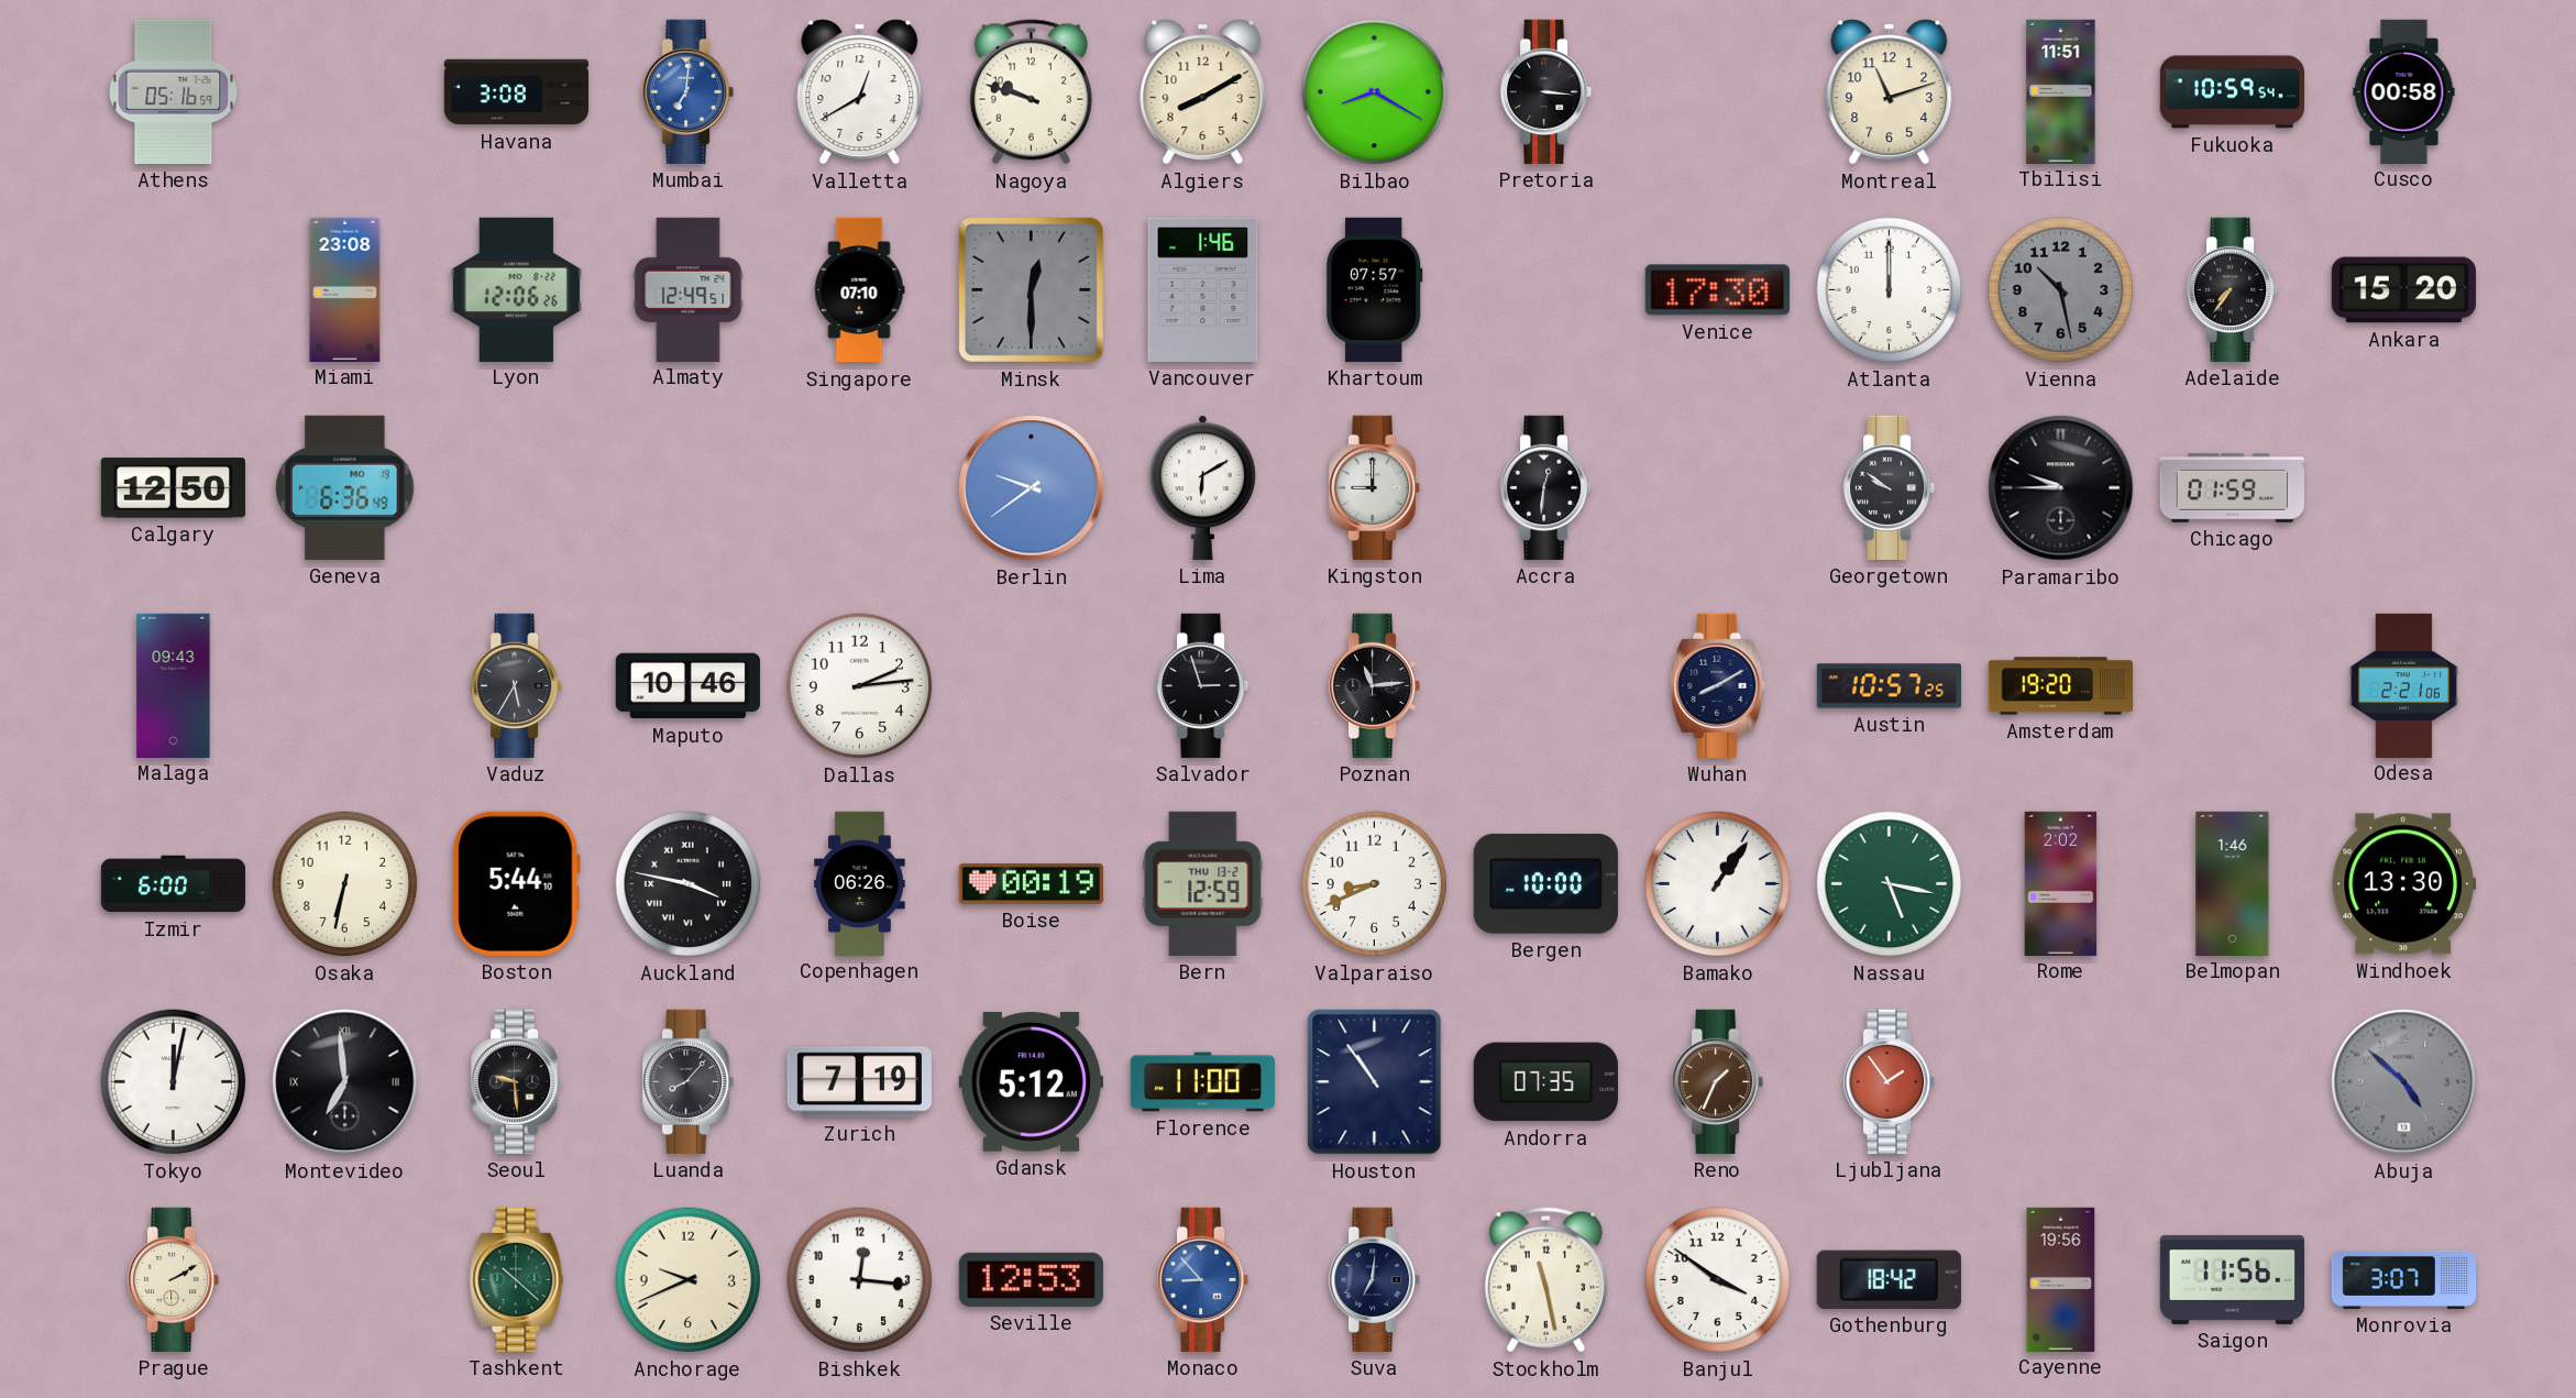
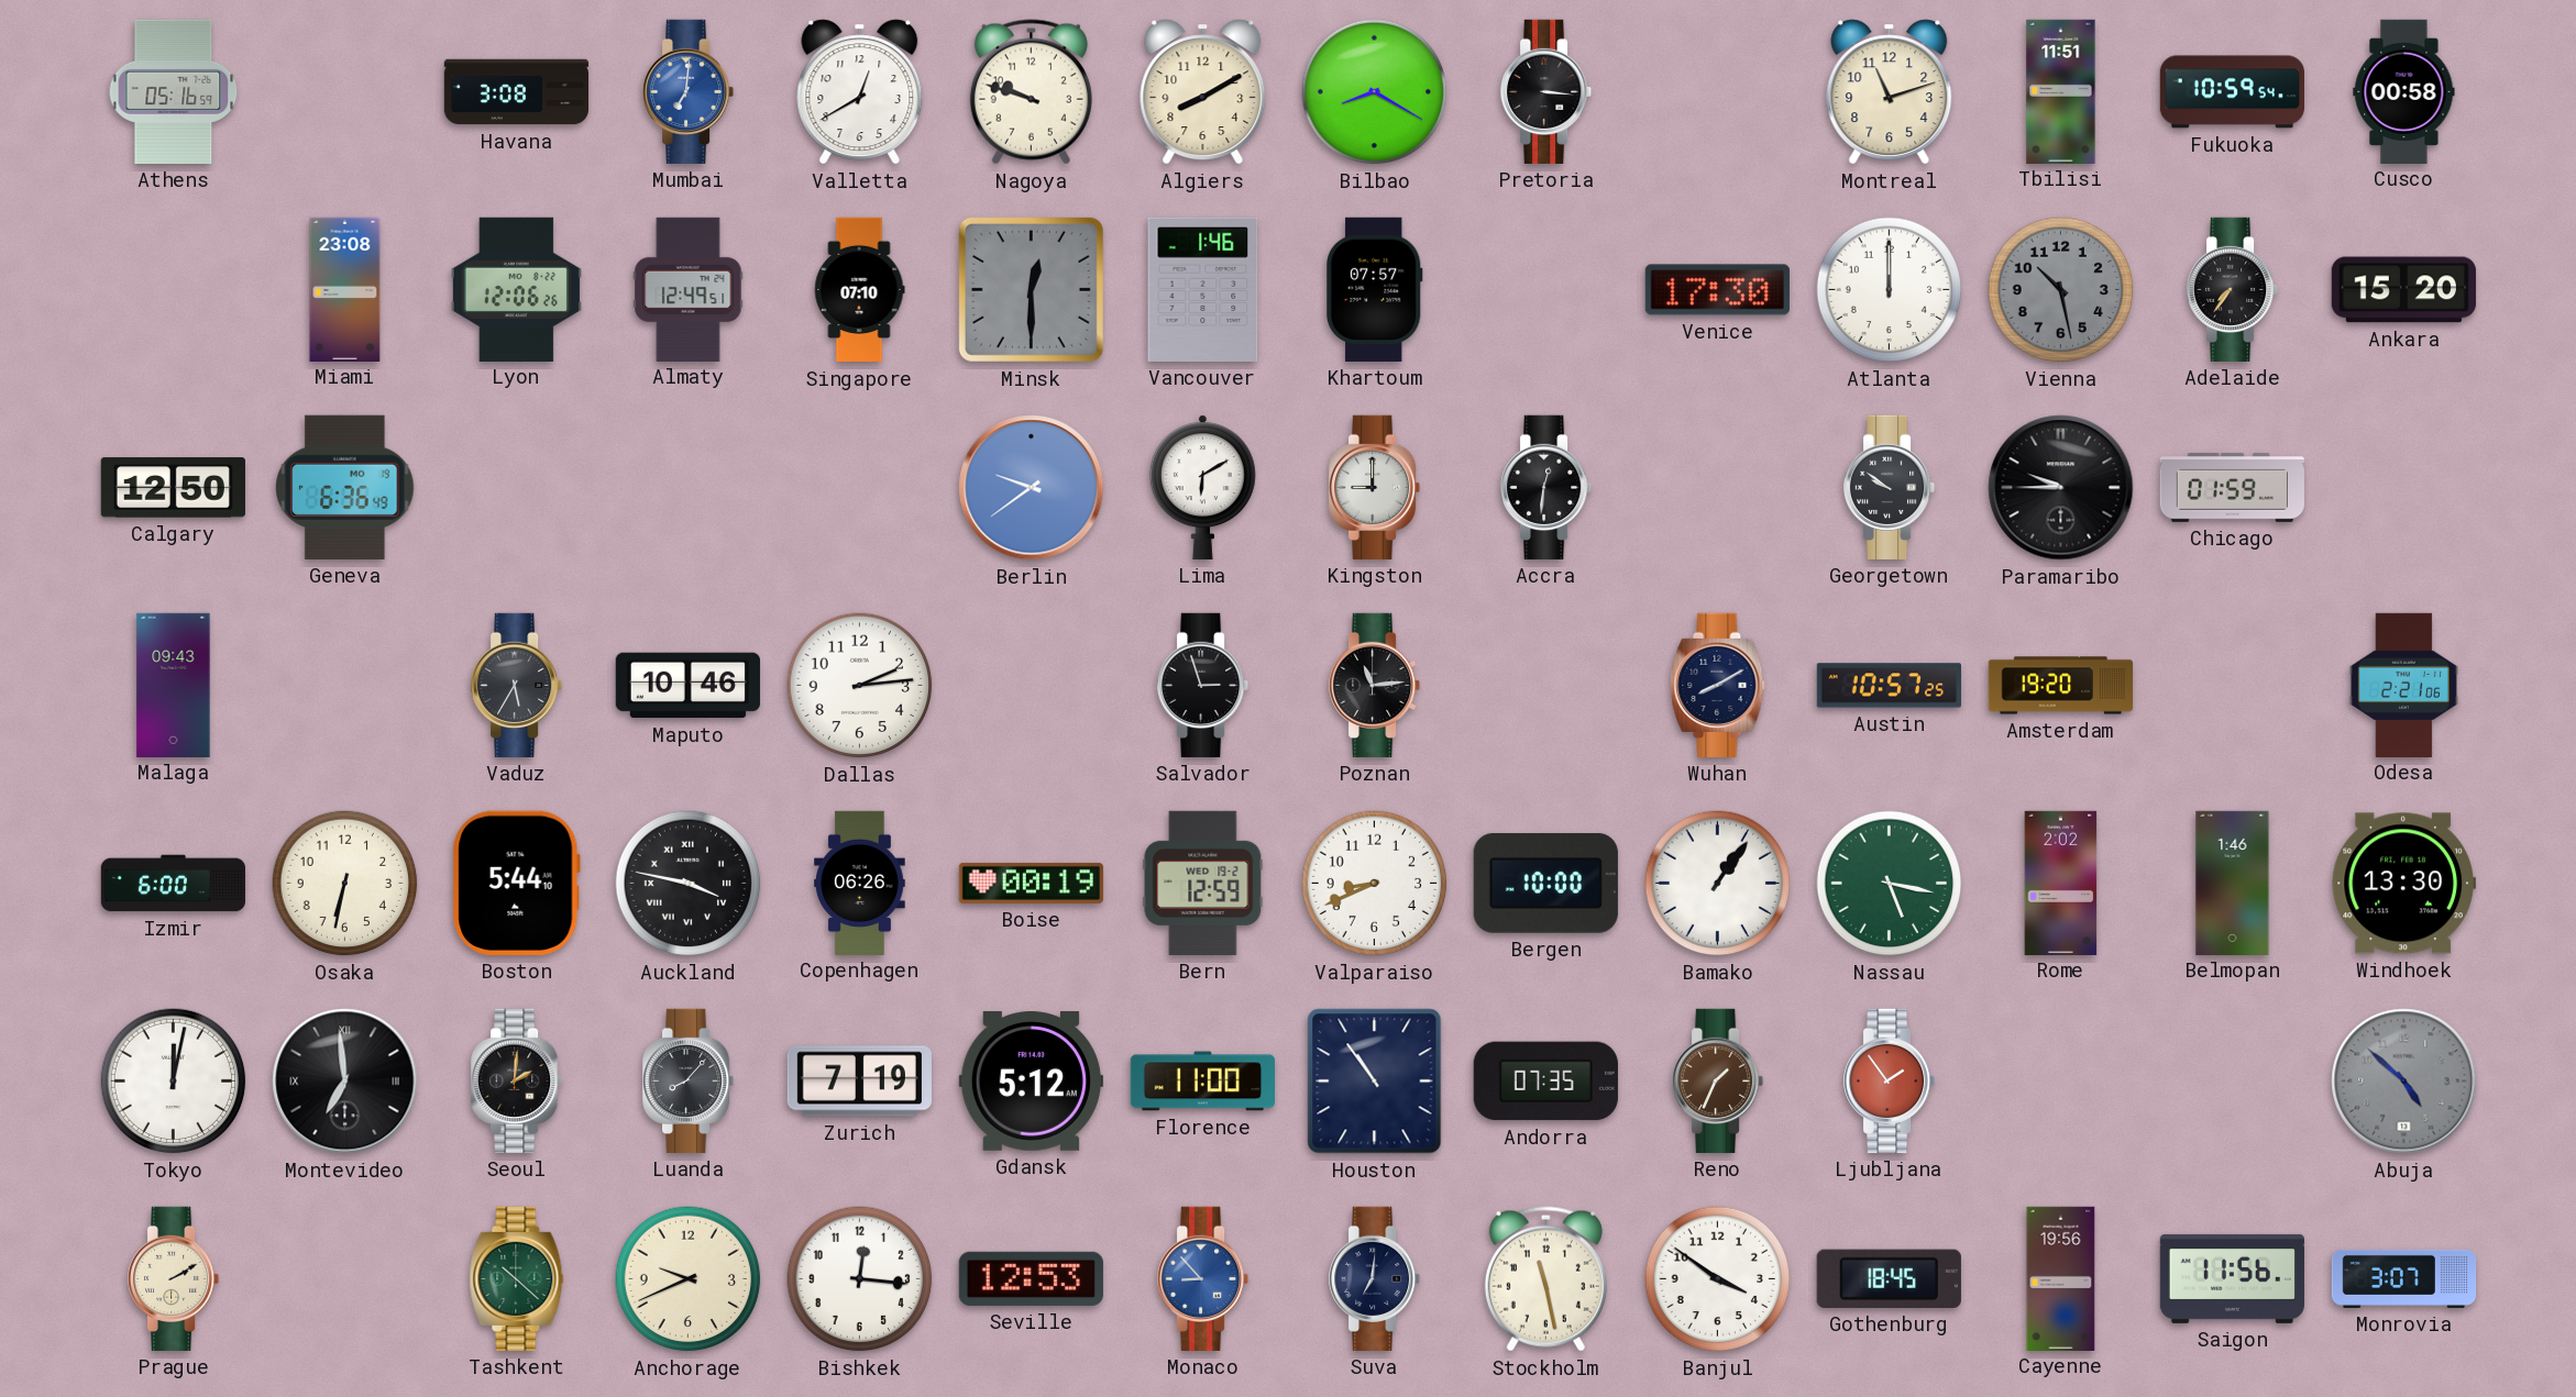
Bern date: THU 13-2 -> WED 19-2 (1203, 883)
Seoul: 9:29 -> 2:01 (518, 1080)
Gothenburg: 18:42 -> 18:45 (1889, 1278)
